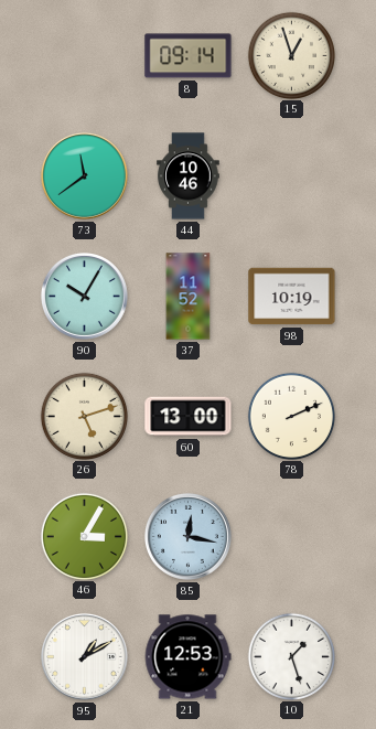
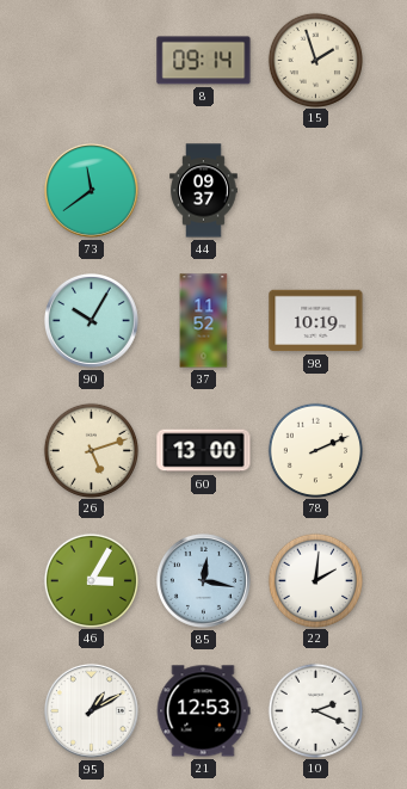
15: 12:57 -> 1:57 (315, 60)
44: 10:46 -> 09:37 (204, 191)
22: none -> 2:01 (315, 580)
10: 1:27 -> 2:19 (315, 710)
